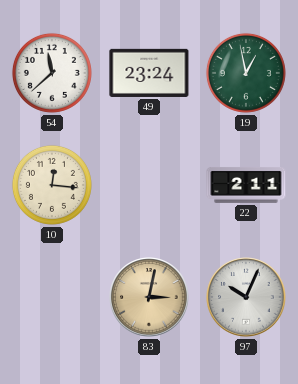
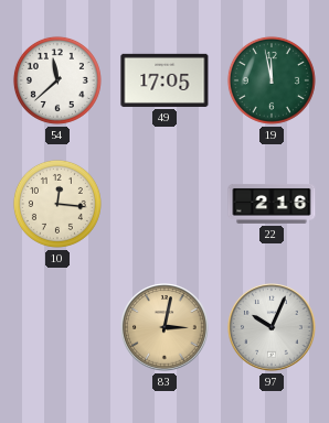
49: 23:24 -> 17:05 (164, 80)
19: 12:58 -> 11:58 (272, 80)
22: 2:11 -> 2:16 (272, 204)
